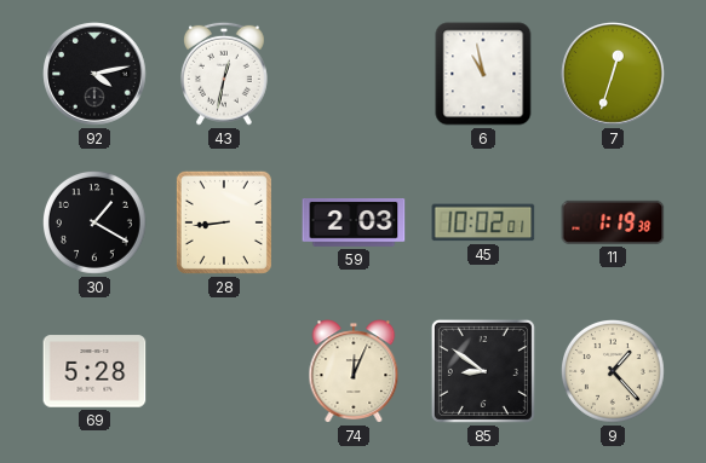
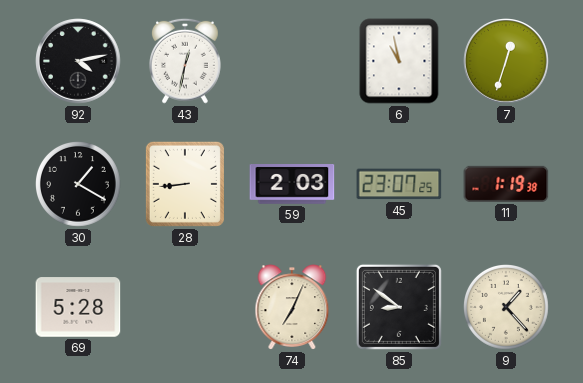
45: 10:02 -> 23:07 (399, 184)
74: 12:04 -> 7:04 (292, 307)
